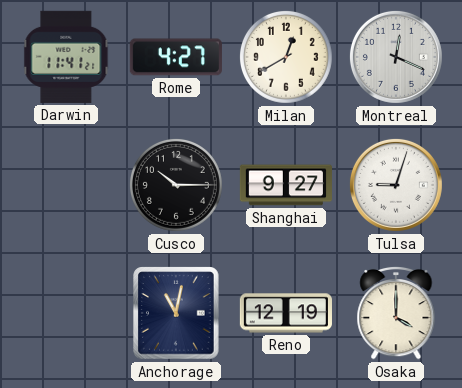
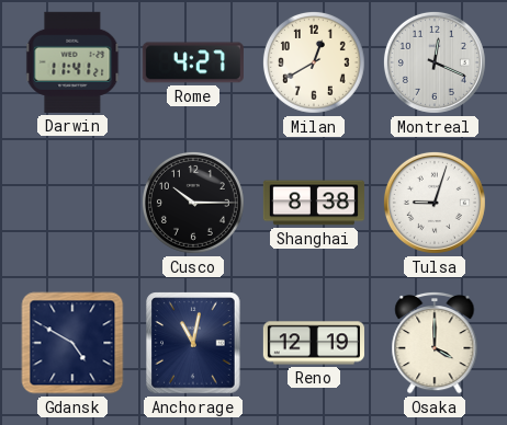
Shanghai: 9:27 -> 8:38 (314, 203)
Gdansk: none -> 4:50 (72, 343)
